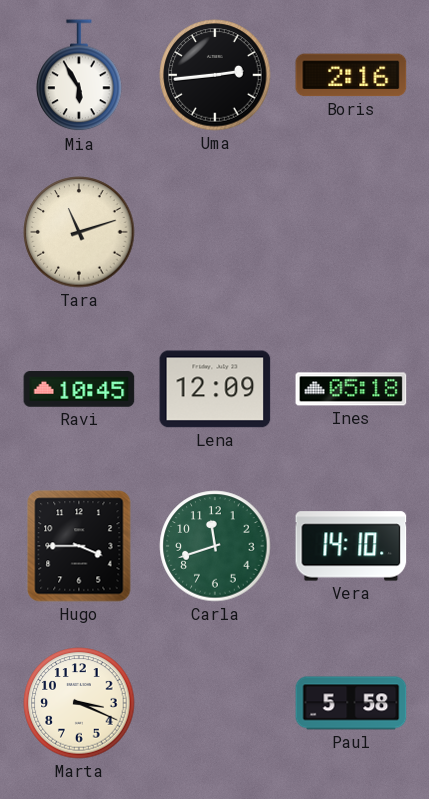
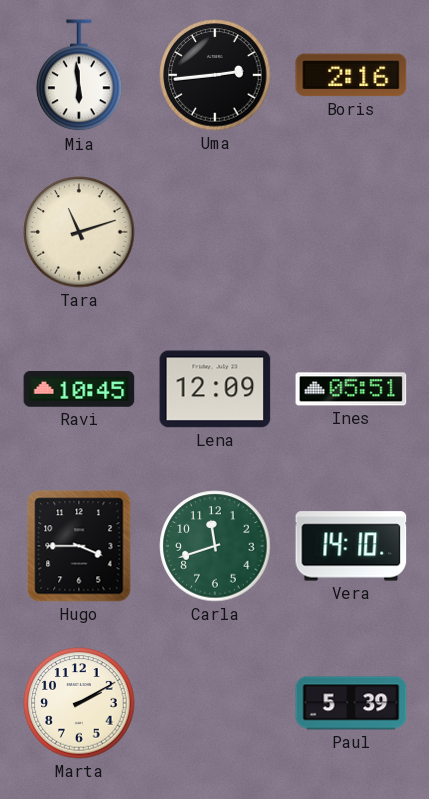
Mia: 5:55 -> 5:59 (79, 76)
Ines: 05:18 -> 05:51 (351, 389)
Marta: 3:19 -> 2:10 (79, 703)
Paul: 5:58 -> 5:39 (351, 703)
